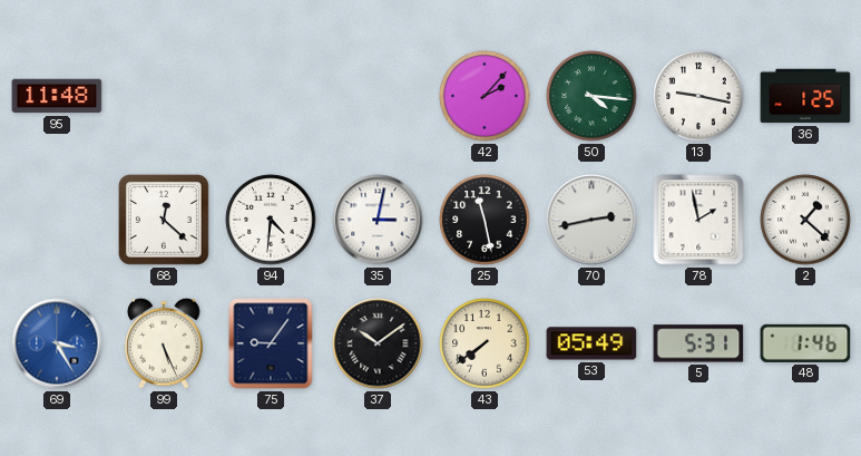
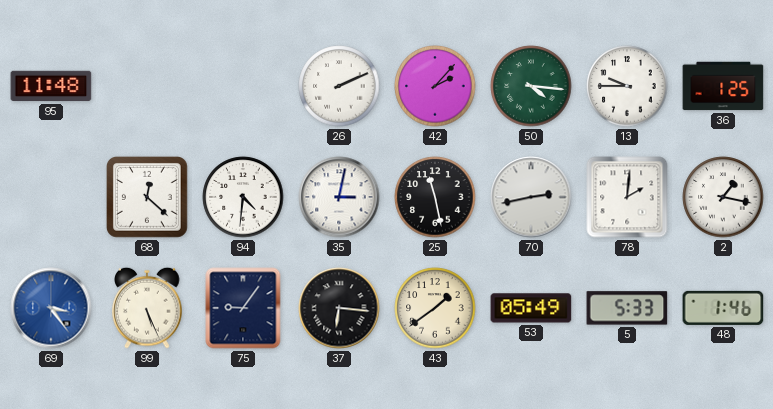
26: none -> 2:11 (339, 86)
13: 9:17 -> 9:45 (627, 86)
78: 1:58 -> 2:01 (627, 197)
2: 1:22 -> 1:17 (723, 197)
69: 3:25 -> 3:24 (51, 308)
37: 10:09 -> 6:16 (339, 308)
43: 7:39 -> 1:39 (435, 308)
5: 5:31 -> 5:33 (627, 308)
